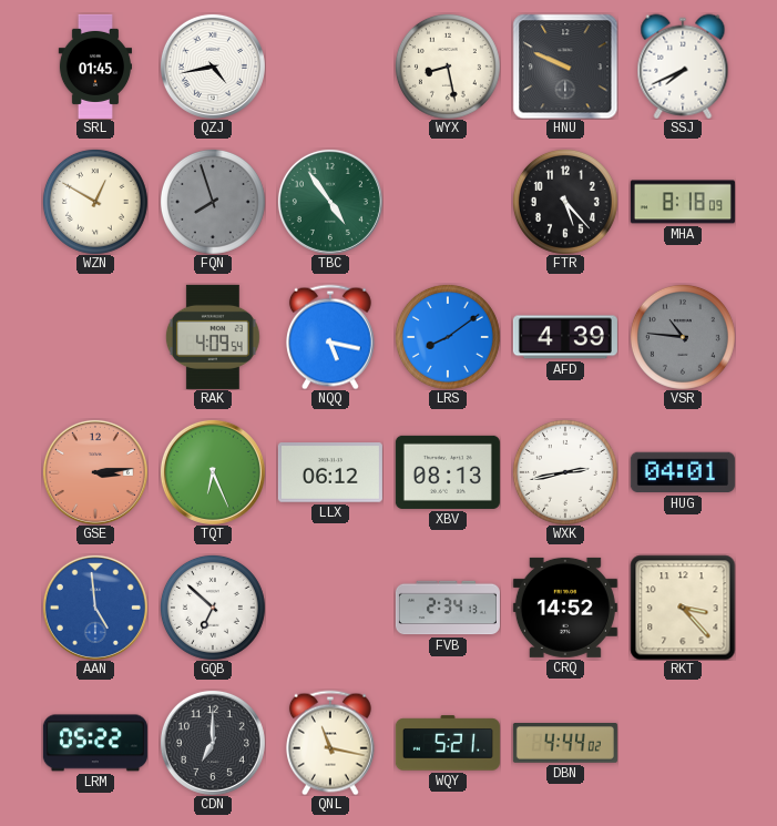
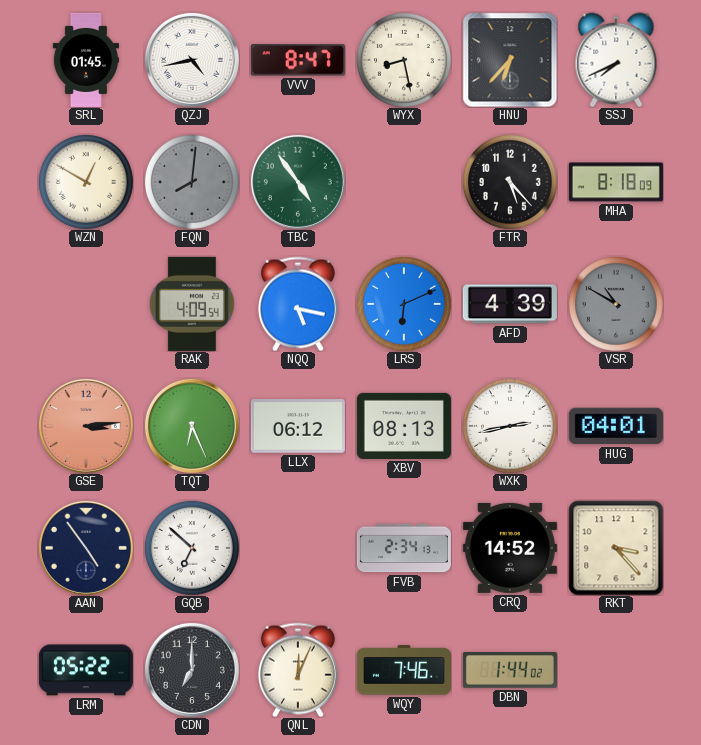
VVV: none -> 8:47 (298, 60)
HNU: 9:49 -> 6:37 (510, 60)
FQN: 7:57 -> 8:01 (192, 182)
LRS: 8:09 -> 6:11 (404, 304)
VSR: 10:46 -> 10:50 (616, 304)
AAN: 4:59 -> 4:54 (86, 548)
AAN dial: blue -> navy (86, 548)
QNL: 11:17 -> 12:04 (298, 670)
WQY: 5:21 -> 7:46 (404, 670)
DBN: 4:44 -> 1:44 (510, 670)
